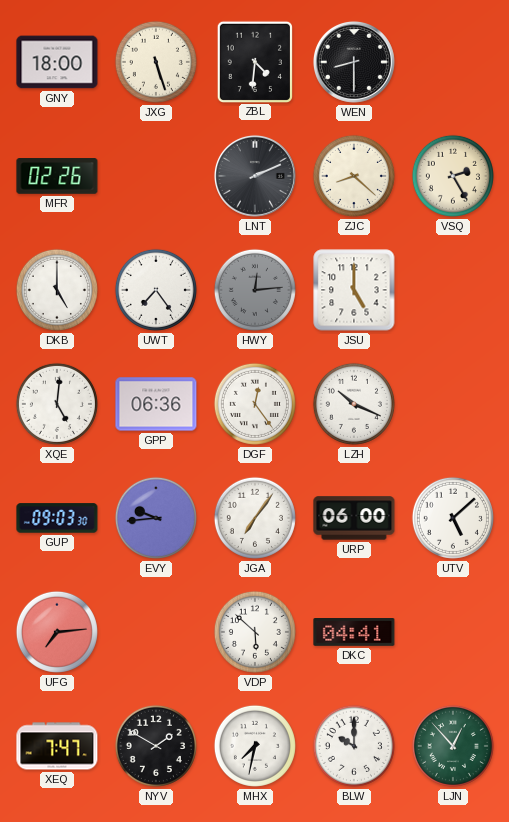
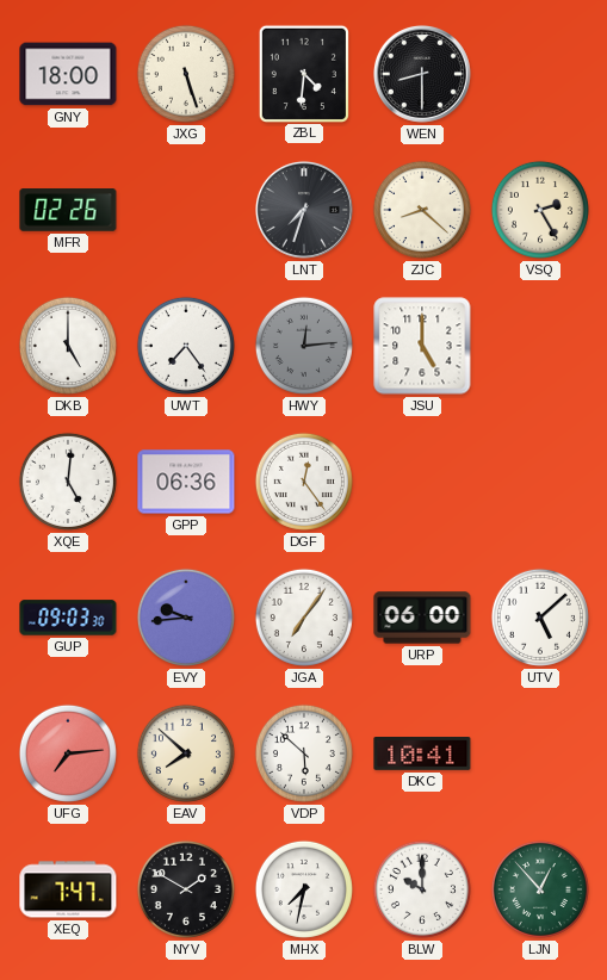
LNT: 2:11 -> 7:33 (304, 210)
LZH: 10:19 -> none (354, 404)
EAV: none -> 7:52 (186, 753)
DKC: 04:41 -> 10:41 (422, 755)
